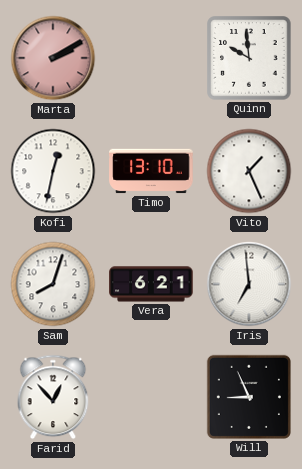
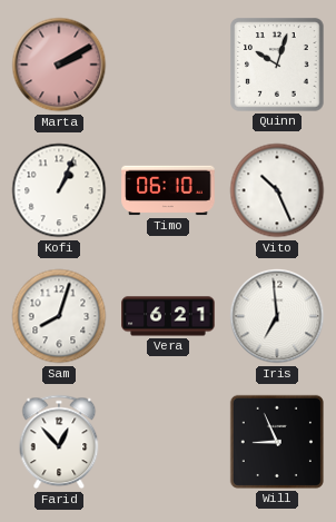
Quinn: 9:59 -> 10:03 (277, 65)
Kofi: 12:32 -> 1:04 (59, 190)
Timo: 13:10 -> 06:10 (168, 190)
Vito: 1:26 -> 10:26 (277, 190)
